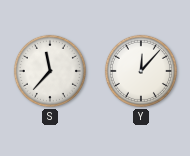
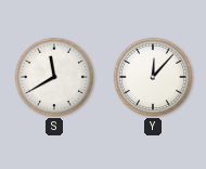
S: 11:37 -> 11:40 (54, 77)
